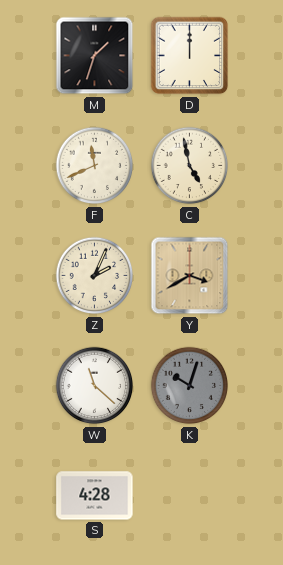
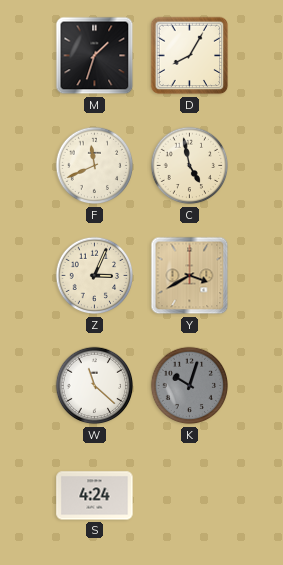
D: 12:00 -> 8:05 (190, 56)
Z: 2:04 -> 3:04 (95, 276)
S: 4:28 -> 4:24 (95, 496)
